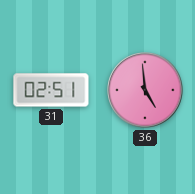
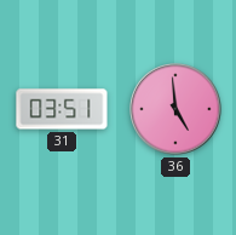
31: 02:51 -> 03:51 (62, 109)
